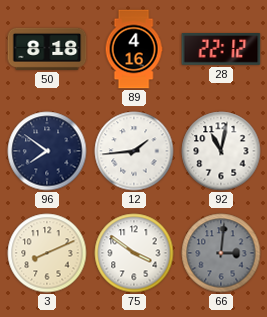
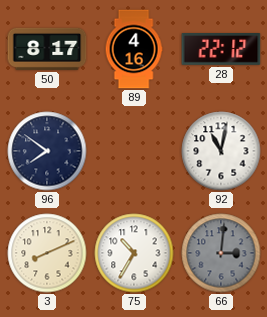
50: 8:18 -> 8:17 (47, 49)
12: 1:44 -> none (134, 151)
75: 3:51 -> 10:35 (134, 253)
